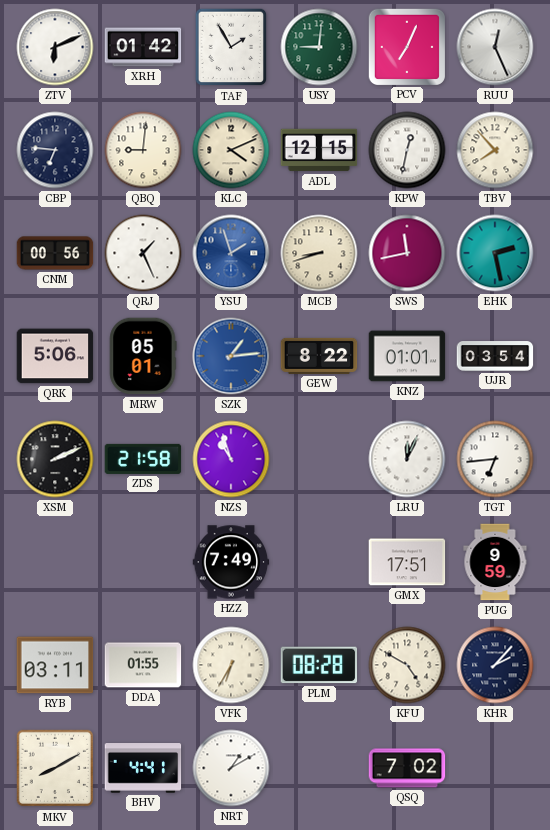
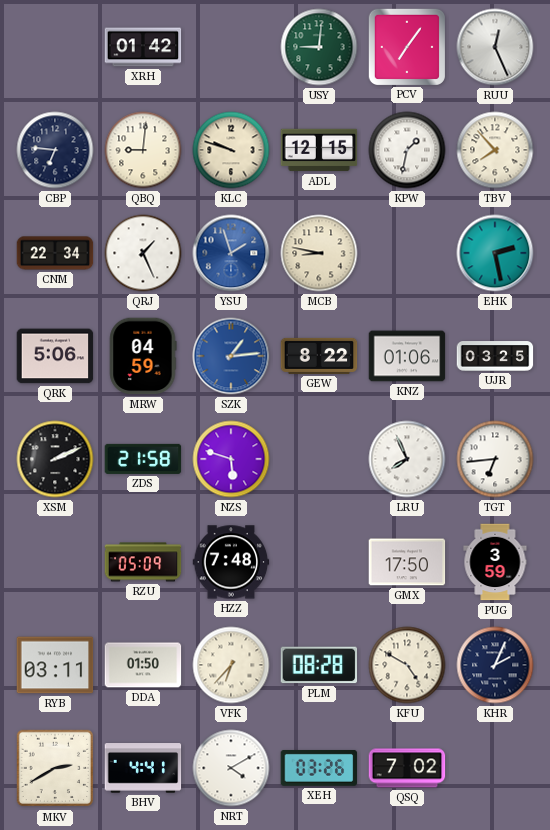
ZTV: 6:11 -> none (55, 47)
TAF: 1:55 -> none (231, 47)
PCV: 7:04 -> 7:06 (406, 46)
KLC: 4:11 -> 9:48 (231, 150)
KPW: 12:32 -> 1:32 (407, 150)
CNM: 00:56 -> 22:34 (55, 253)
MCB: 8:42 -> 8:47 (319, 253)
SWS: 11:43 -> none (407, 253)
MRW: 05:01 -> 04:59 (143, 356)
KNZ: 01:01 -> 01:06 (407, 356)
UJR: 03:54 -> 03:25 (495, 356)
NZS: 10:57 -> 5:48 (231, 459)
LRU: 12:04 -> 7:56 (407, 459)
RZU: none -> 05:09 (143, 562)
HZZ: 7:49 -> 7:48 (231, 562)
GMX: 17:51 -> 17:50 (407, 562)
PUG: 9:59 -> 3:59 (495, 562)
DDA: 01:55 -> 01:50 (143, 665)
VFK: 6:35 -> 6:37 (231, 665)
KHR: 2:07 -> 2:04 (495, 665)
MKV: 8:10 -> 2:40 (55, 768)
NRT: 1:10 -> 4:10 (231, 768)
XEH: none -> 03:26 (319, 768)
